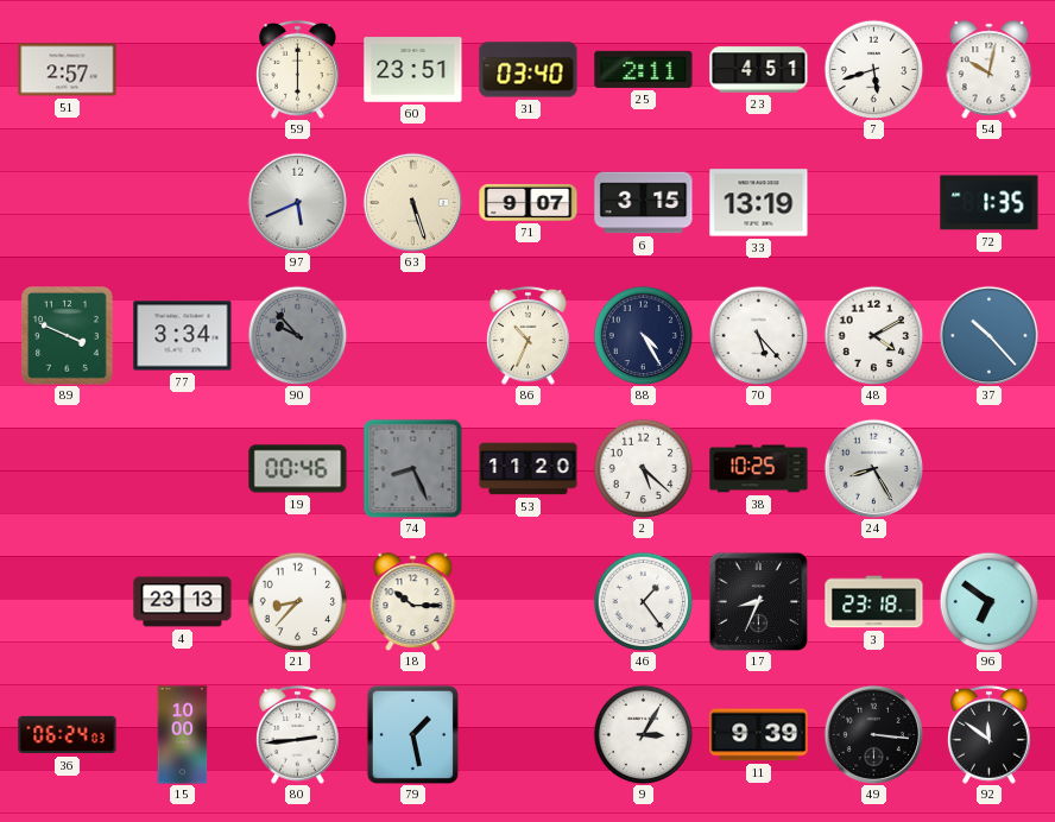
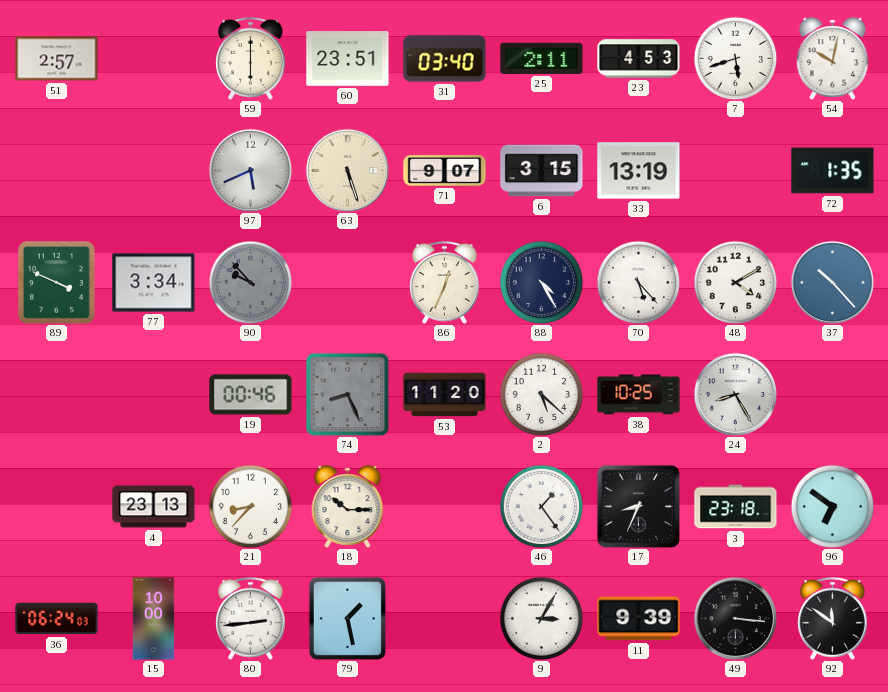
23: 4:51 -> 4:53 (639, 59)
86: 10:34 -> 12:34 (445, 282)
